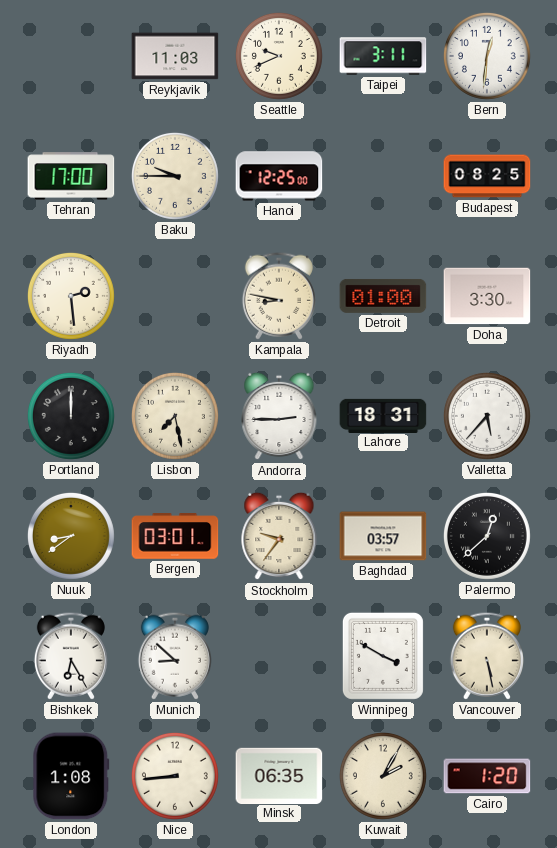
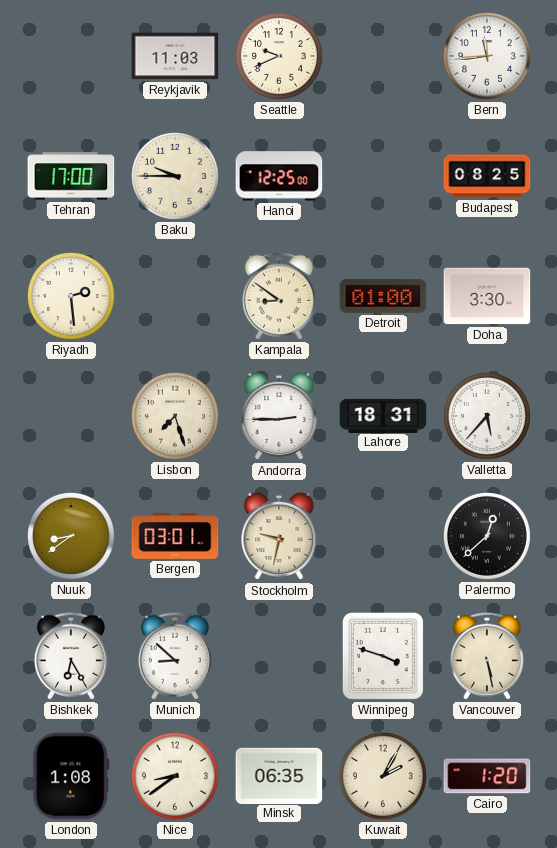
Taipei: 3:11 -> none (383, 56)
Bern: 12:31 -> 11:44 (487, 56)
Kampala: 8:47 -> 8:51 (279, 296)
Portland: 12:00 -> none (71, 416)
Lisbon: 7:28 -> 7:27 (175, 416)
Stockholm: 9:36 -> 9:32 (279, 536)
Baghdad: 03:57 -> none (383, 536)
Winnipeg: 3:50 -> 3:48 (383, 656)
Nice: 8:44 -> 8:39 (175, 776)
